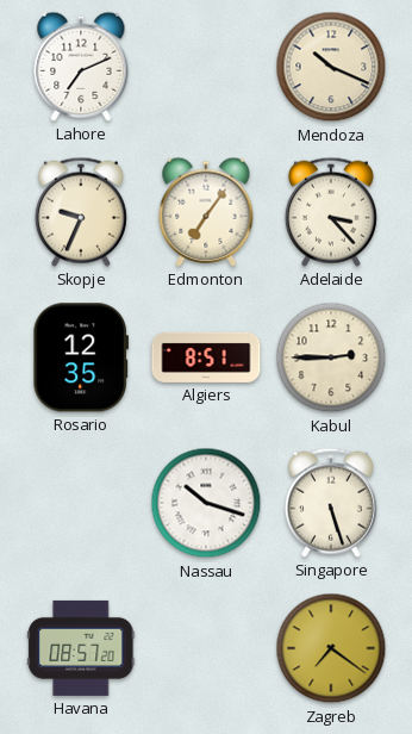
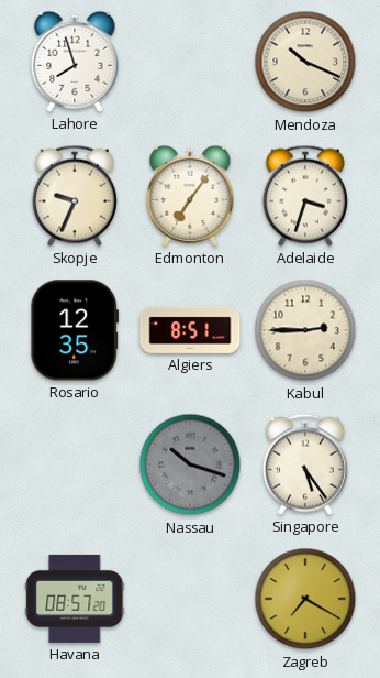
Lahore: 7:11 -> 7:57 (75, 62)
Adelaide: 3:23 -> 3:33 (305, 196)
Nassau dial: white -> grey (190, 464)
Singapore: 5:27 -> 5:24 (305, 464)
Zagreb: 7:21 -> 7:20 (305, 599)
